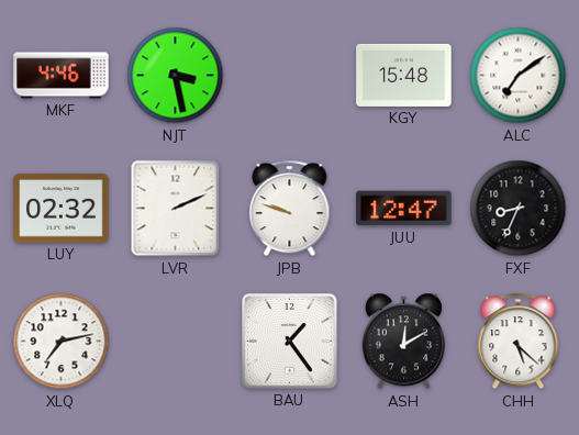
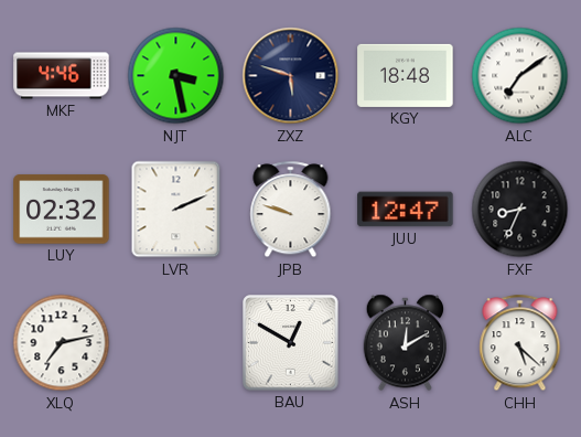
ZXZ: none -> 5:48 (291, 76)
KGY: 15:48 -> 18:48 (406, 75)
BAU: 1:24 -> 12:50 (291, 343)
